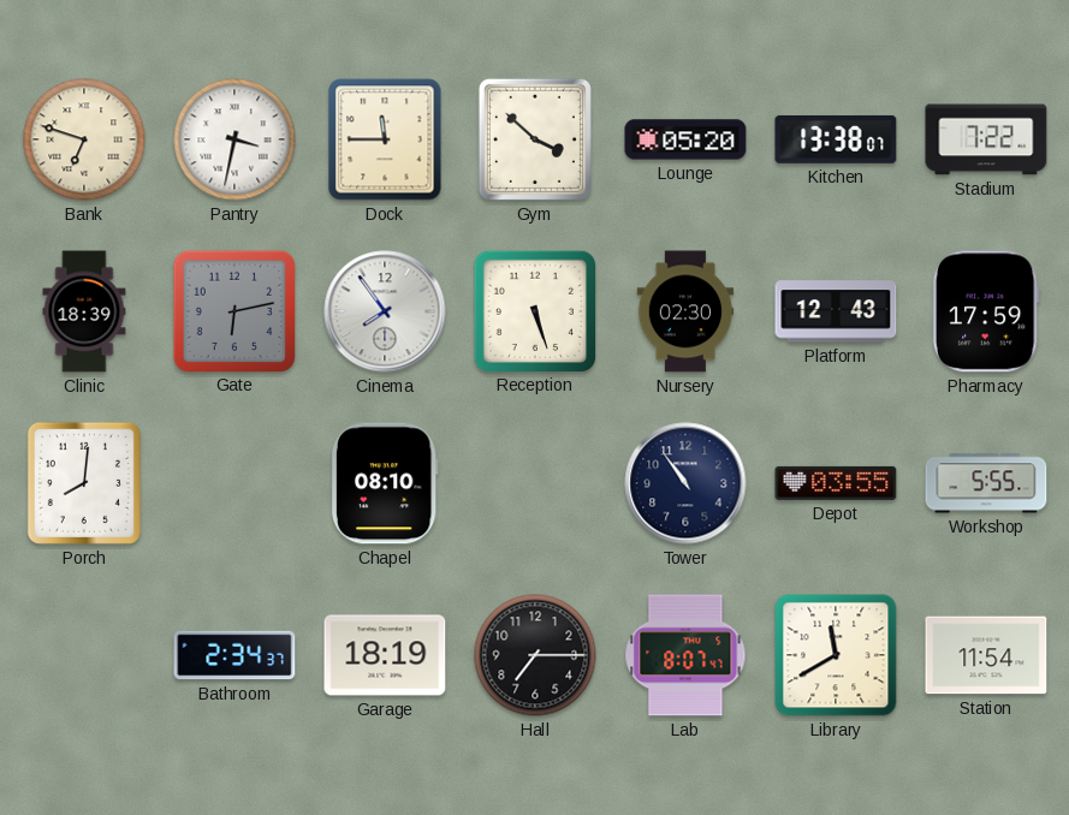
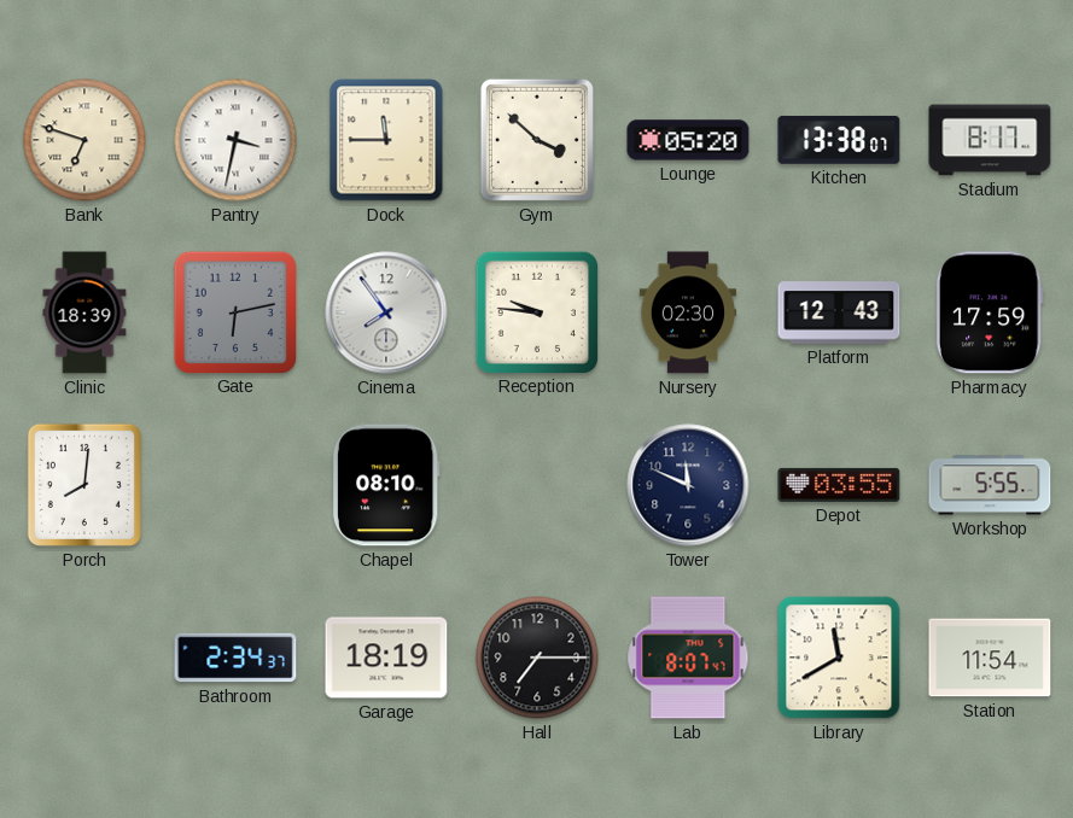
Stadium: 7:22 -> 8:17 (990, 140)
Reception: 5:27 -> 9:46 (536, 311)
Tower: 10:54 -> 11:49 (688, 485)
